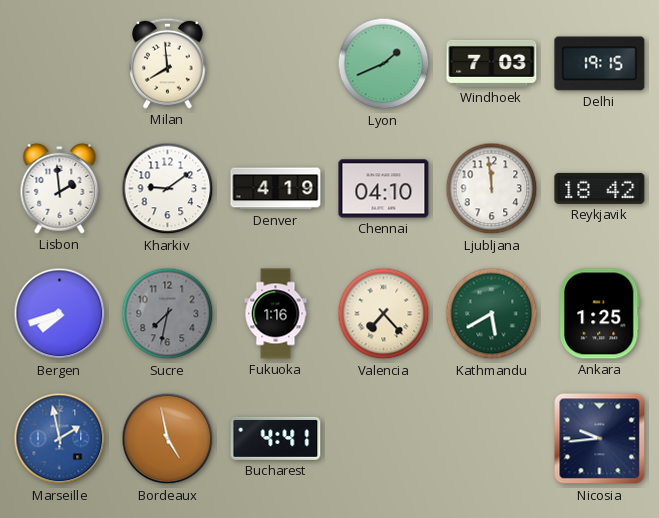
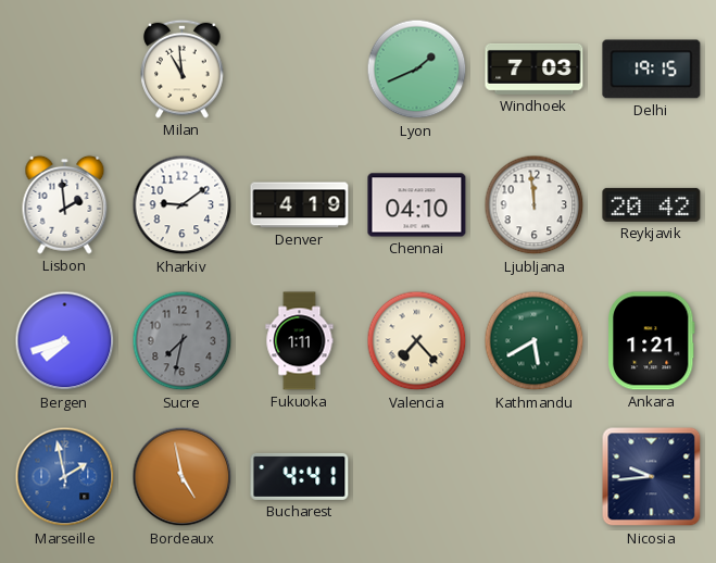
Milan: 7:59 -> 10:59 (183, 68)
Reykjavik: 18:42 -> 20:42 (652, 204)
Fukuoka: 1:16 -> 1:11 (300, 341)
Ankara: 1:25 -> 1:21 (651, 341)
